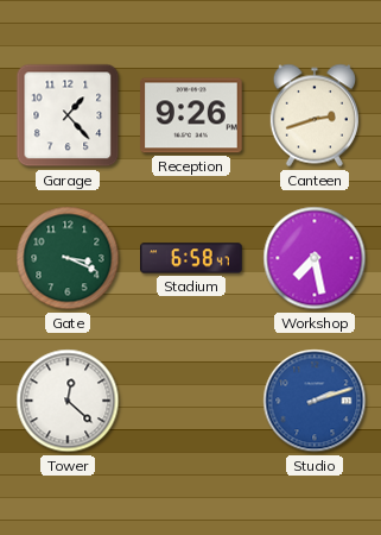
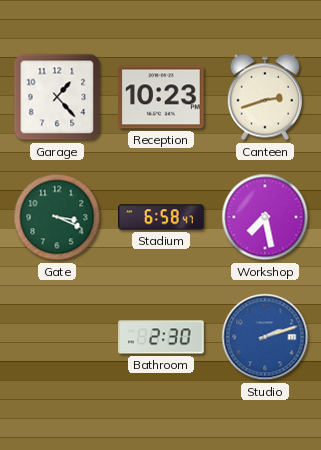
Reception: 9:26 -> 10:23 (161, 97)
Tower: 12:22 -> none (68, 401)
Bathroom: none -> 2:30 (161, 337)
